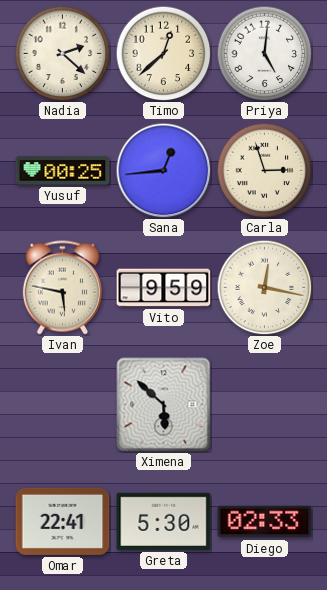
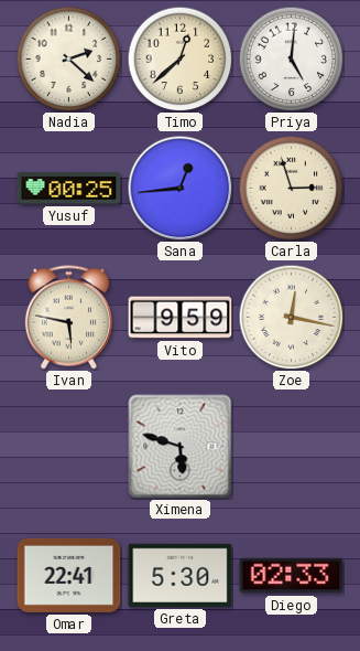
Ximena: 5:52 -> 5:48 (181, 447)
